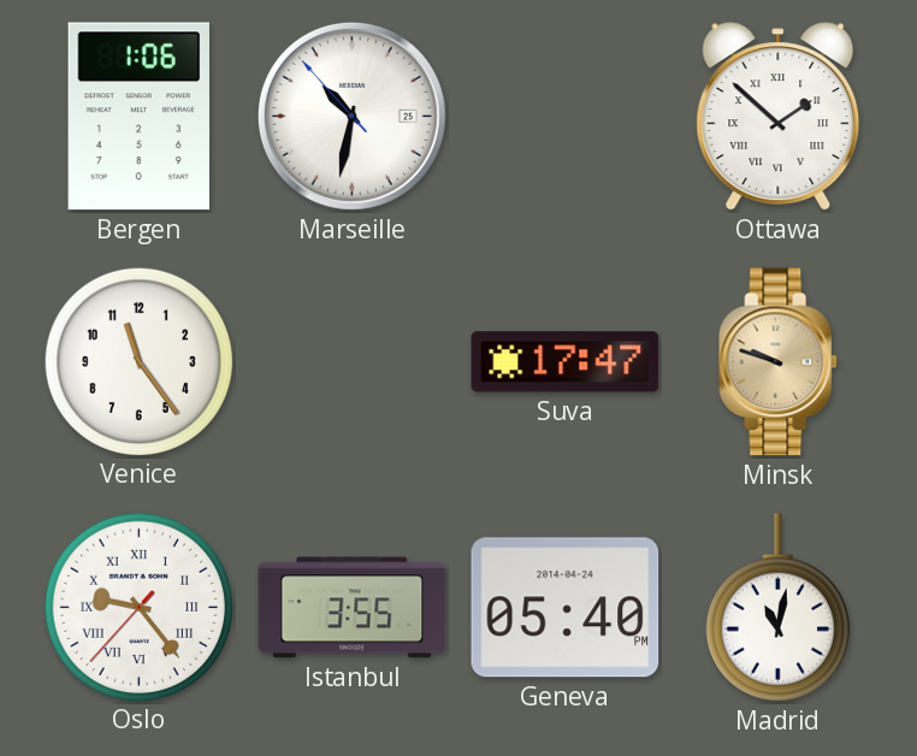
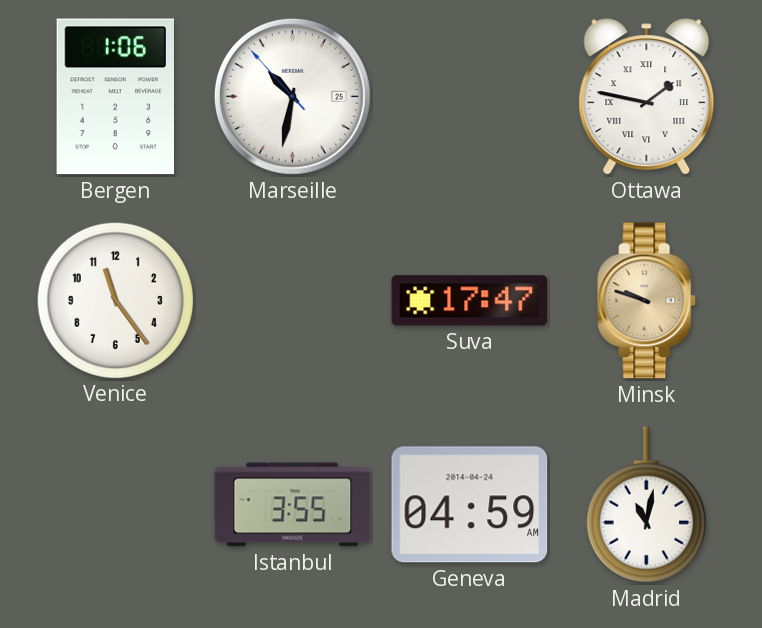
Ottawa: 1:52 -> 1:47 (647, 97)
Oslo: 9:23 -> none (138, 607)
Geneva: 05:40 -> 04:59 (470, 505)
